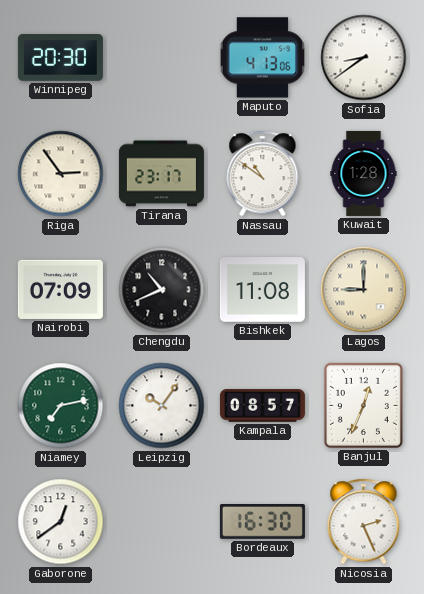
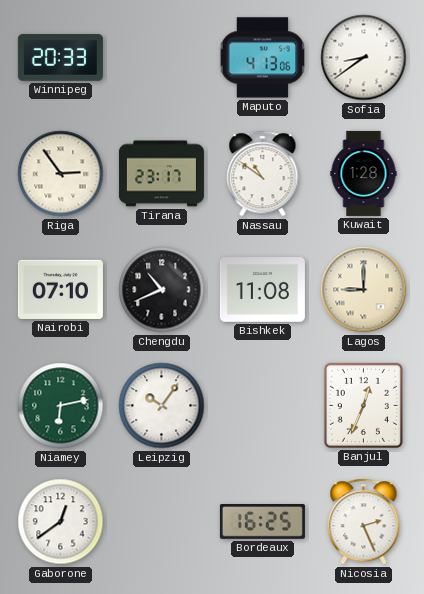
Winnipeg: 20:30 -> 20:33 (60, 58)
Nairobi: 07:09 -> 07:10 (60, 289)
Niamey: 7:13 -> 6:13 (61, 406)
Kampala: 08:57 -> none (262, 406)
Bordeaux: 16:30 -> 16:25 (262, 522)
